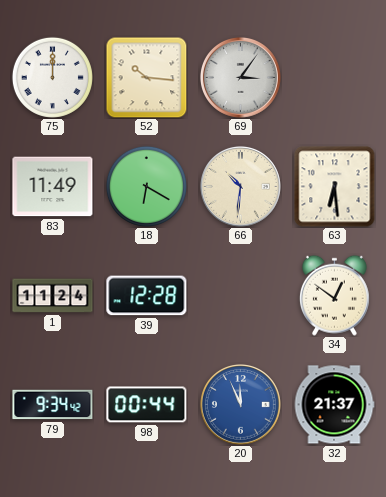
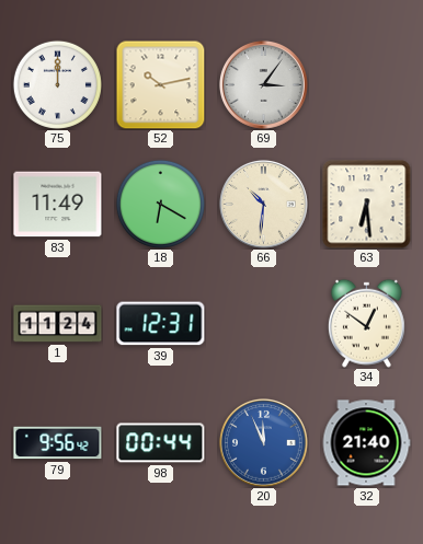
52: 10:16 -> 10:13 (160, 84)
39: 12:28 -> 12:31 (161, 324)
79: 9:34 -> 9:56 (58, 443)
32: 21:37 -> 21:40 (366, 443)
